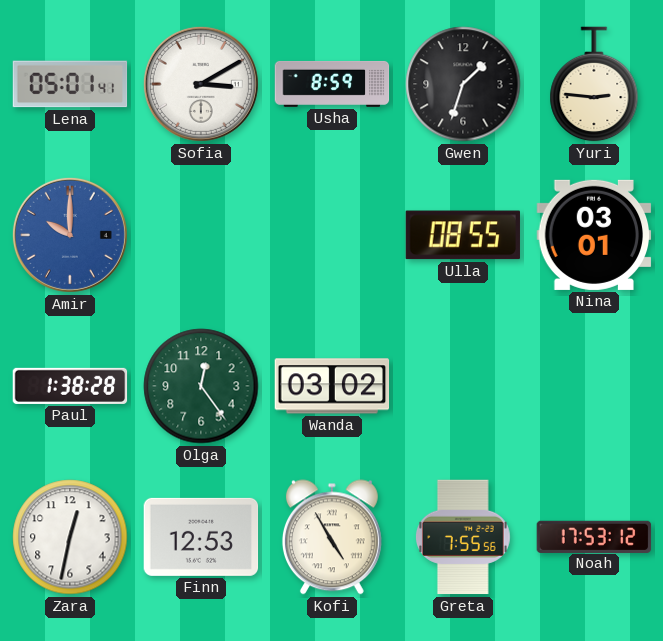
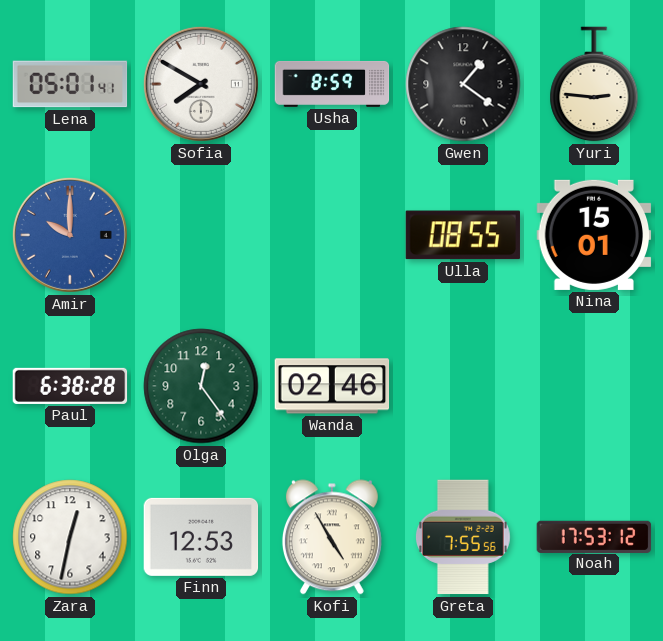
Sofia: 3:10 -> 7:50 (201, 84)
Gwen: 1:33 -> 1:21 (463, 84)
Nina: 03:01 -> 15:01 (594, 235)
Paul: 1:38 -> 6:38 (70, 386)
Wanda: 03:02 -> 02:46 (332, 386)
